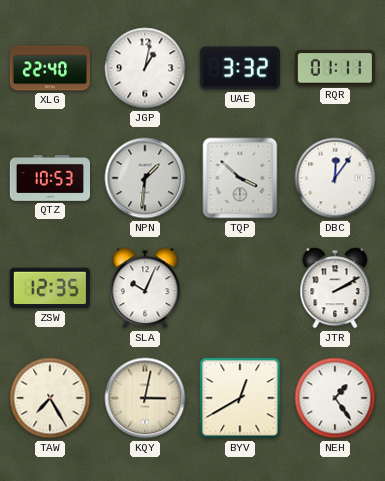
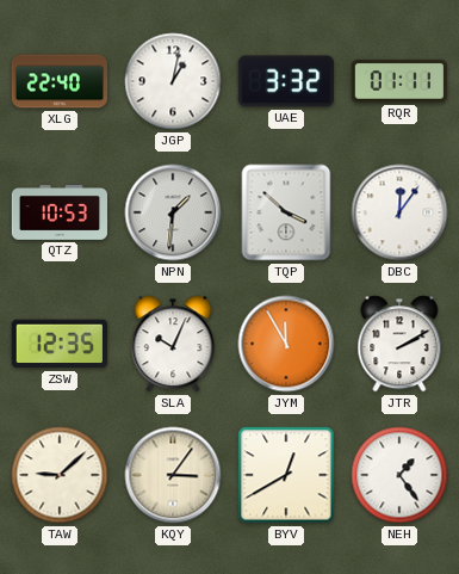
JYM: none -> 11:55 (286, 344)
TAW: 7:25 -> 9:08 (60, 475)
KQY: 3:02 -> 3:06 (173, 475)
